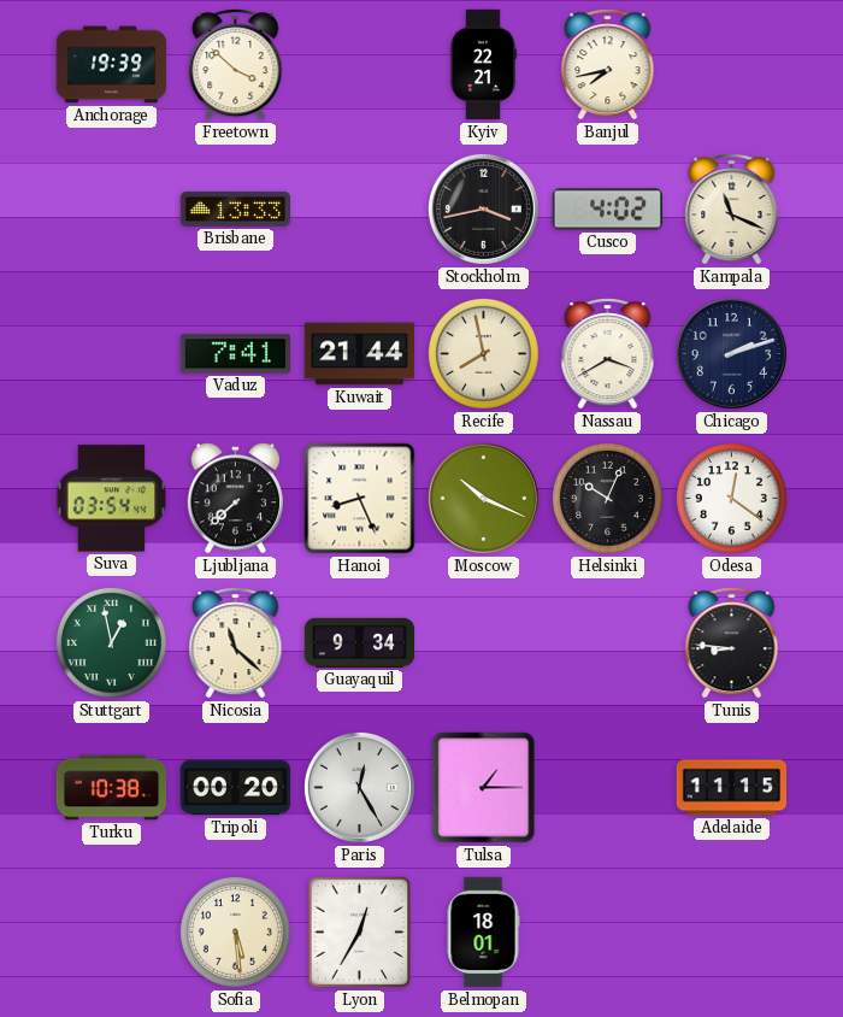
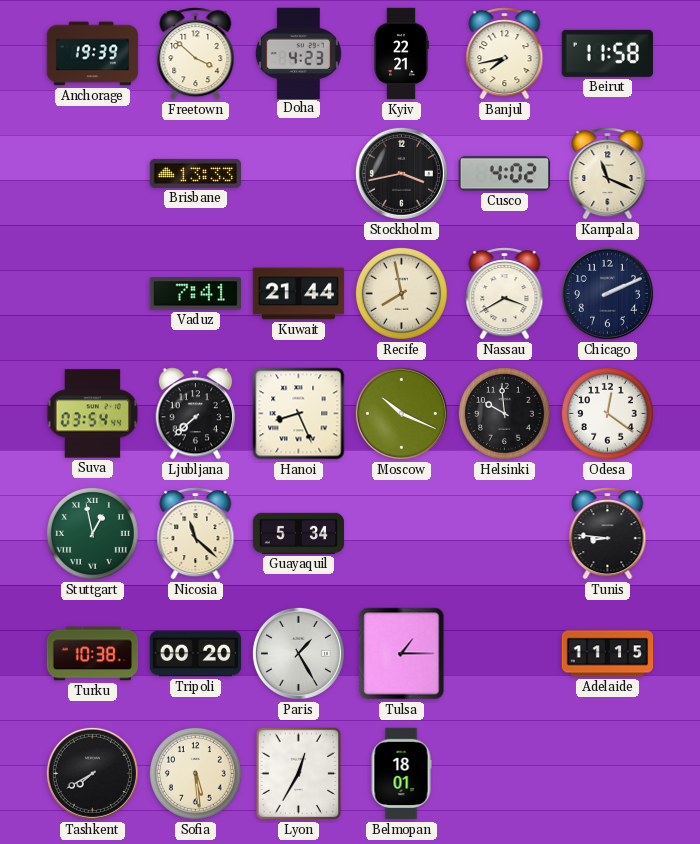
Doha: none -> 4:23 (298, 53)
Beirut: none -> 11:58 (607, 53)
Chicago: 2:12 -> 2:11 (607, 293)
Helsinki: 10:04 -> 9:59 (504, 413)
Guayaquil: 9:34 -> 5:34 (299, 533)
Paris: 12:25 -> 1:25 (298, 653)
Tashkent: none -> 7:40 (92, 773)
